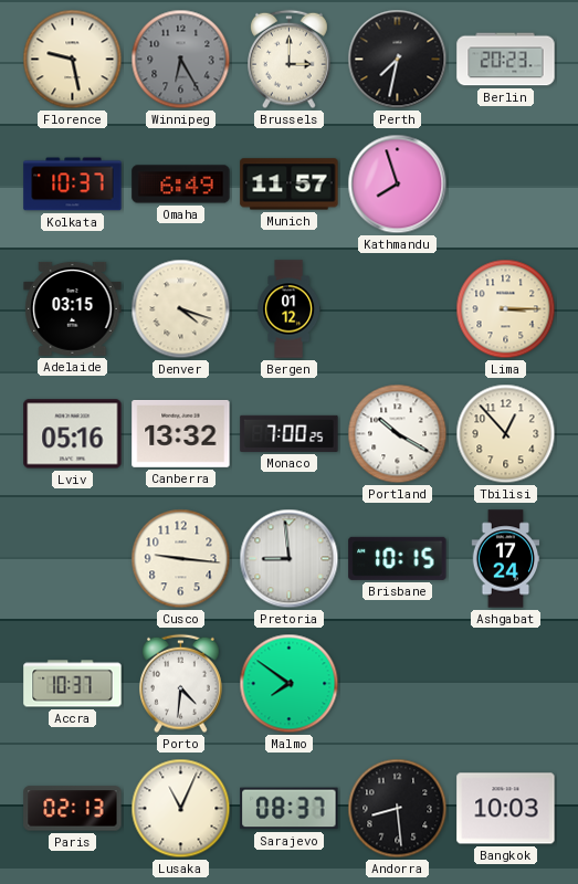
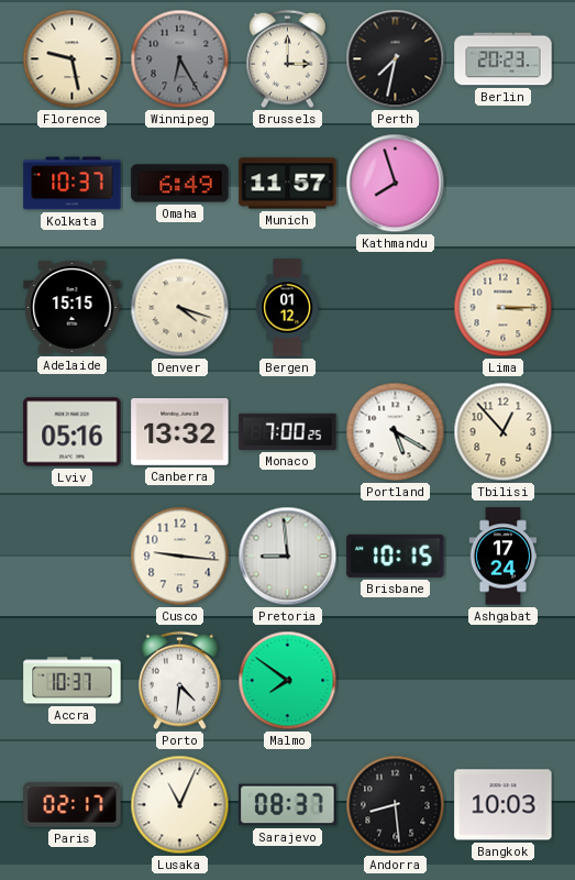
Adelaide: 03:15 -> 15:15 (73, 307)
Portland: 10:20 -> 5:20 (396, 432)
Paris: 02:13 -> 02:17 (73, 805)
